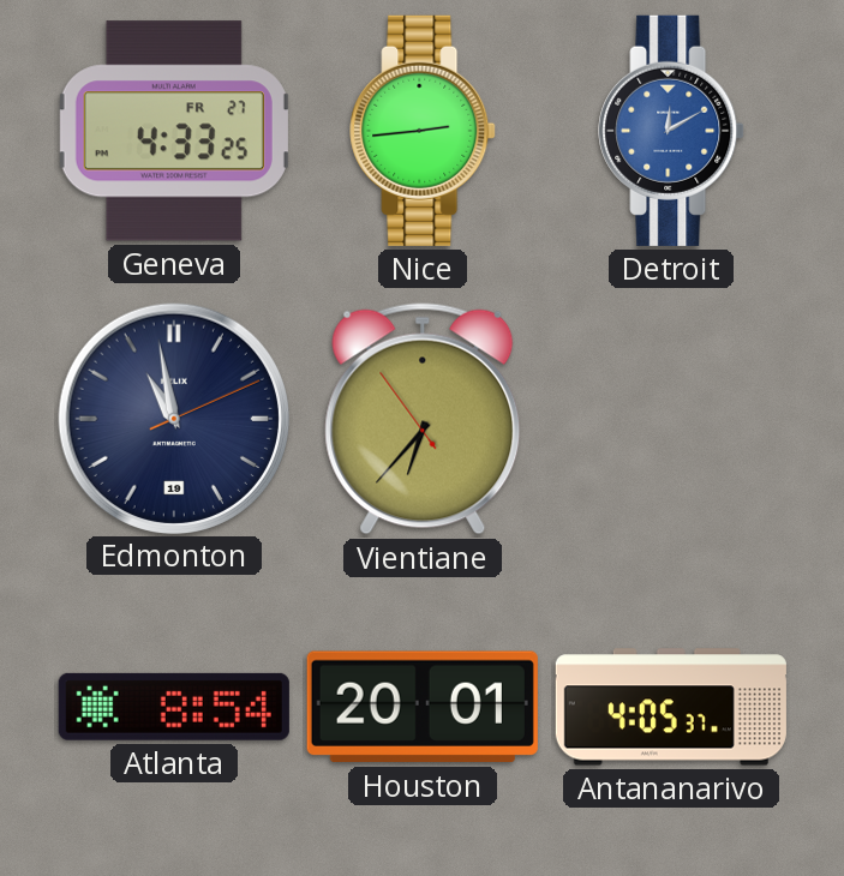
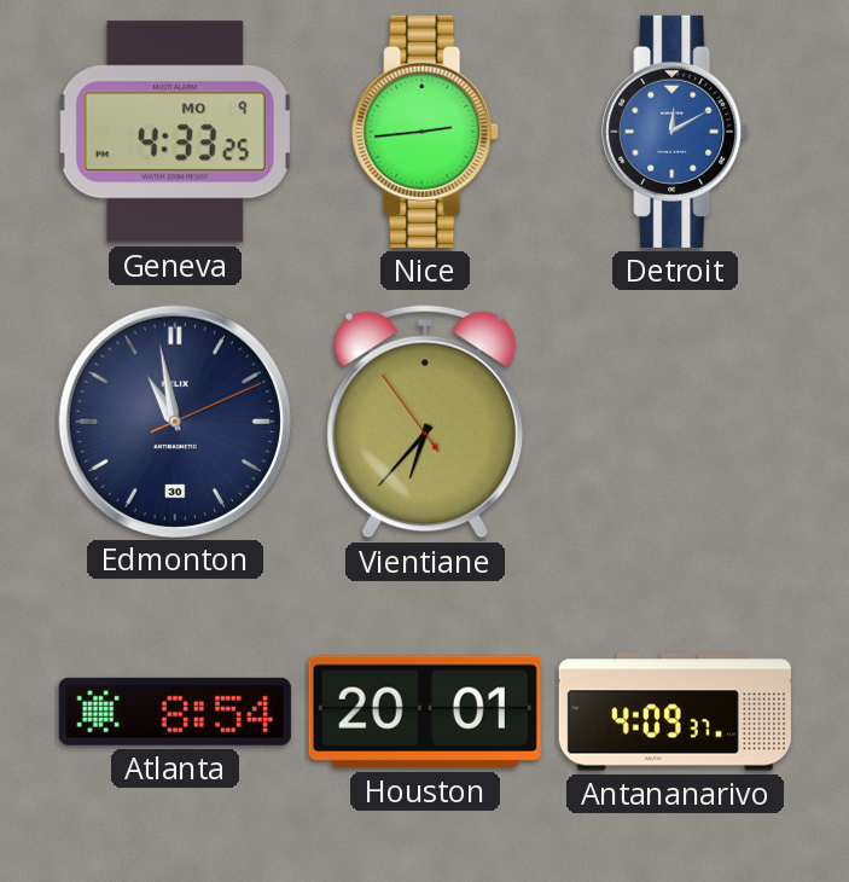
Geneva date: FR 27 -> MO 9 (175, 132)
Edmonton date: 19 -> 30 (174, 420)
Antananarivo: 4:05 -> 4:09 (675, 712)
